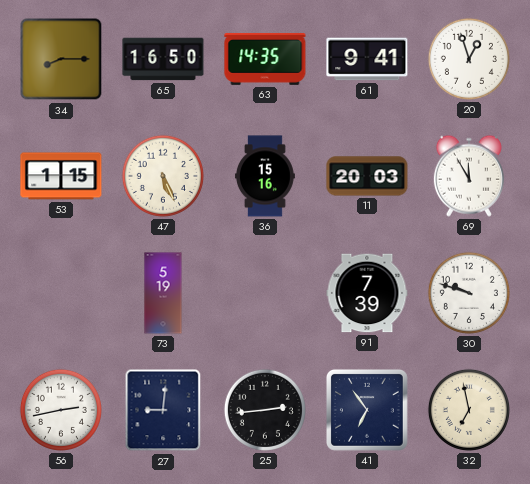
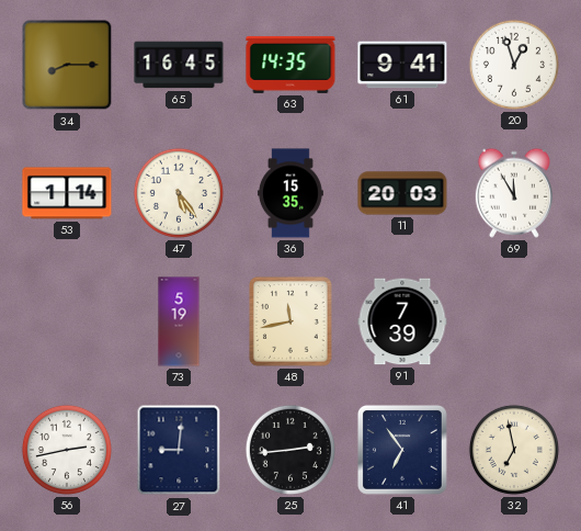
65: 16:50 -> 16:45 (179, 65)
53: 1:15 -> 1:14 (67, 193)
47: 5:26 -> 5:24 (179, 193)
36: 15:16 -> 15:35 (290, 193)
48: none -> 11:43 (292, 323)
30: 9:48 -> none (469, 293)
